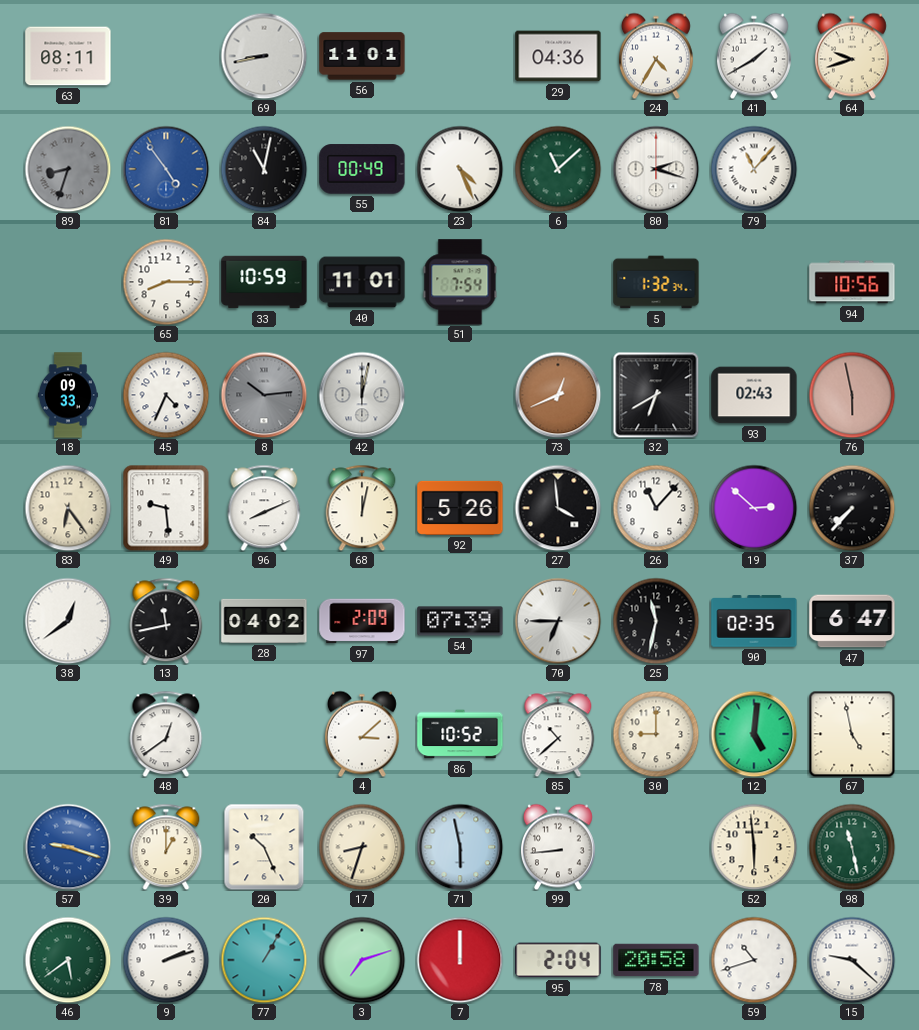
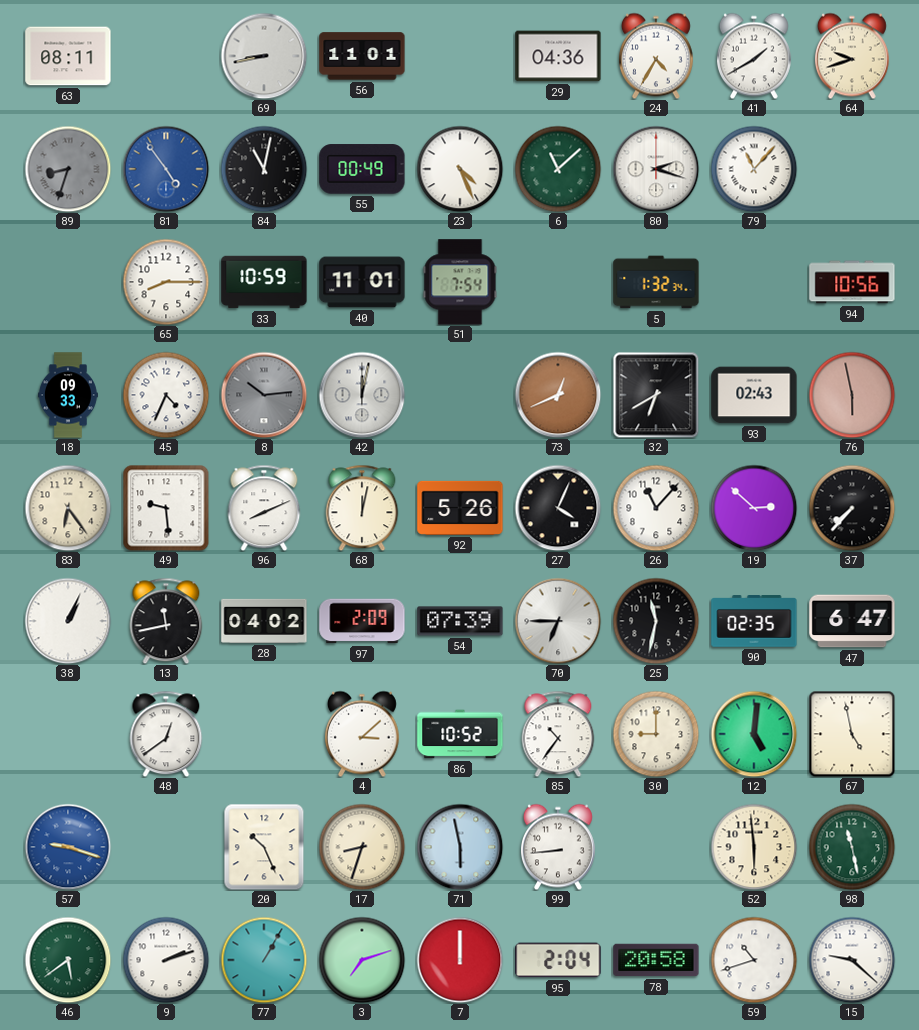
27: 3:59 -> 4:04 (558, 508)
38: 12:39 -> 1:04 (68, 621)
85: 10:38 -> 10:36 (558, 734)
39: 1:00 -> none (166, 847)
